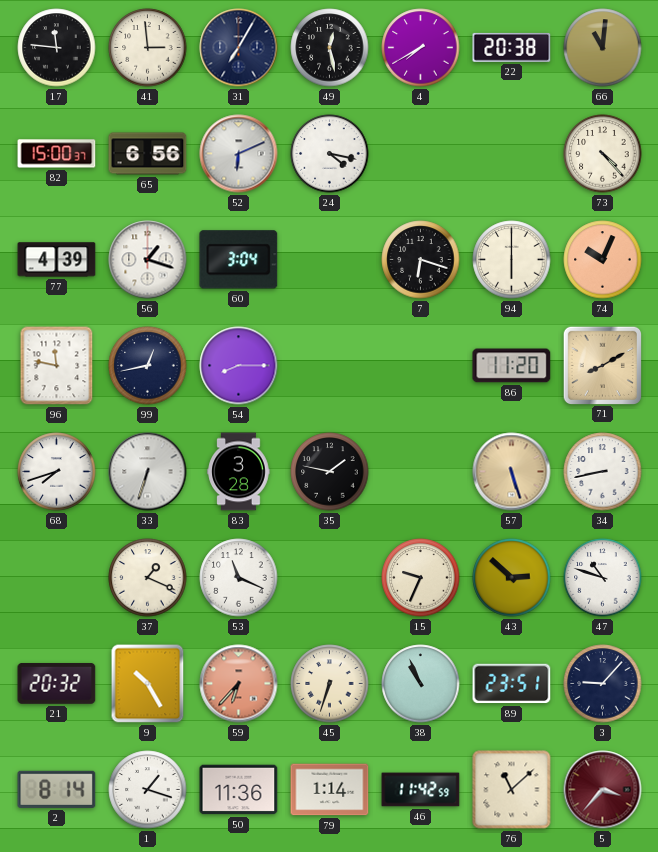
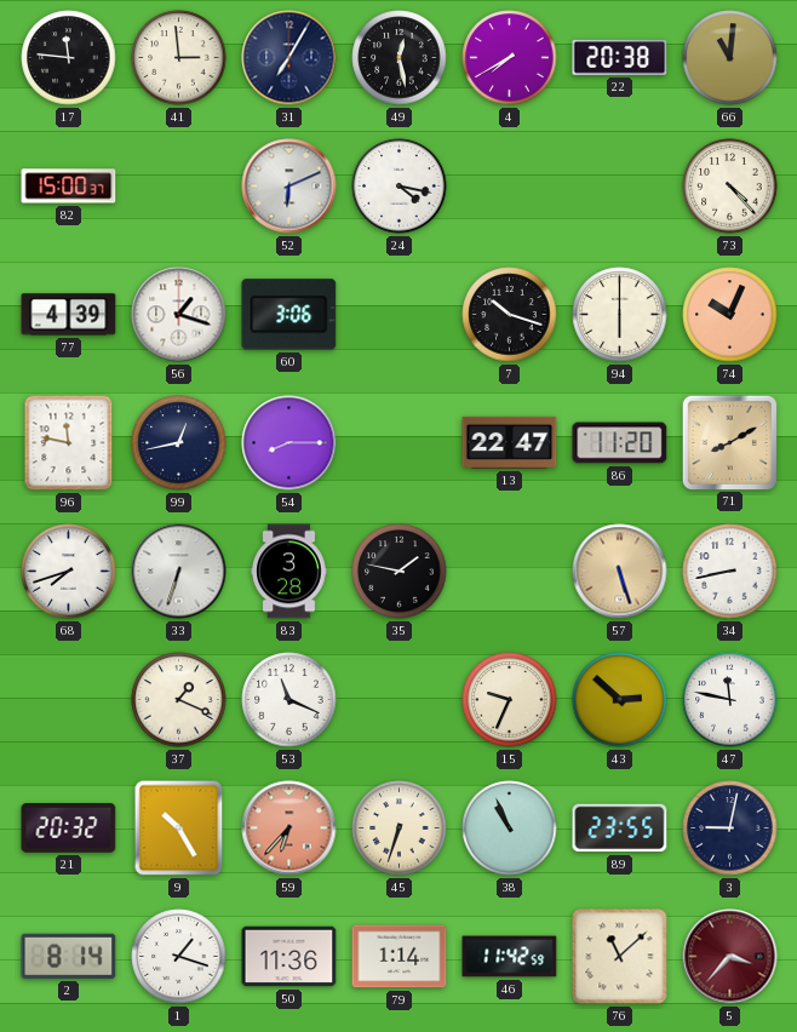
65: 6:56 -> none (148, 154)
60: 3:04 -> 3:06 (289, 315)
7: 6:18 -> 10:18 (510, 315)
13: none -> 22:47 (510, 442)
47: 10:48 -> 11:47 (730, 700)
89: 23:51 -> 23:55 (620, 829)
3: 9:07 -> 9:02 (730, 829)
